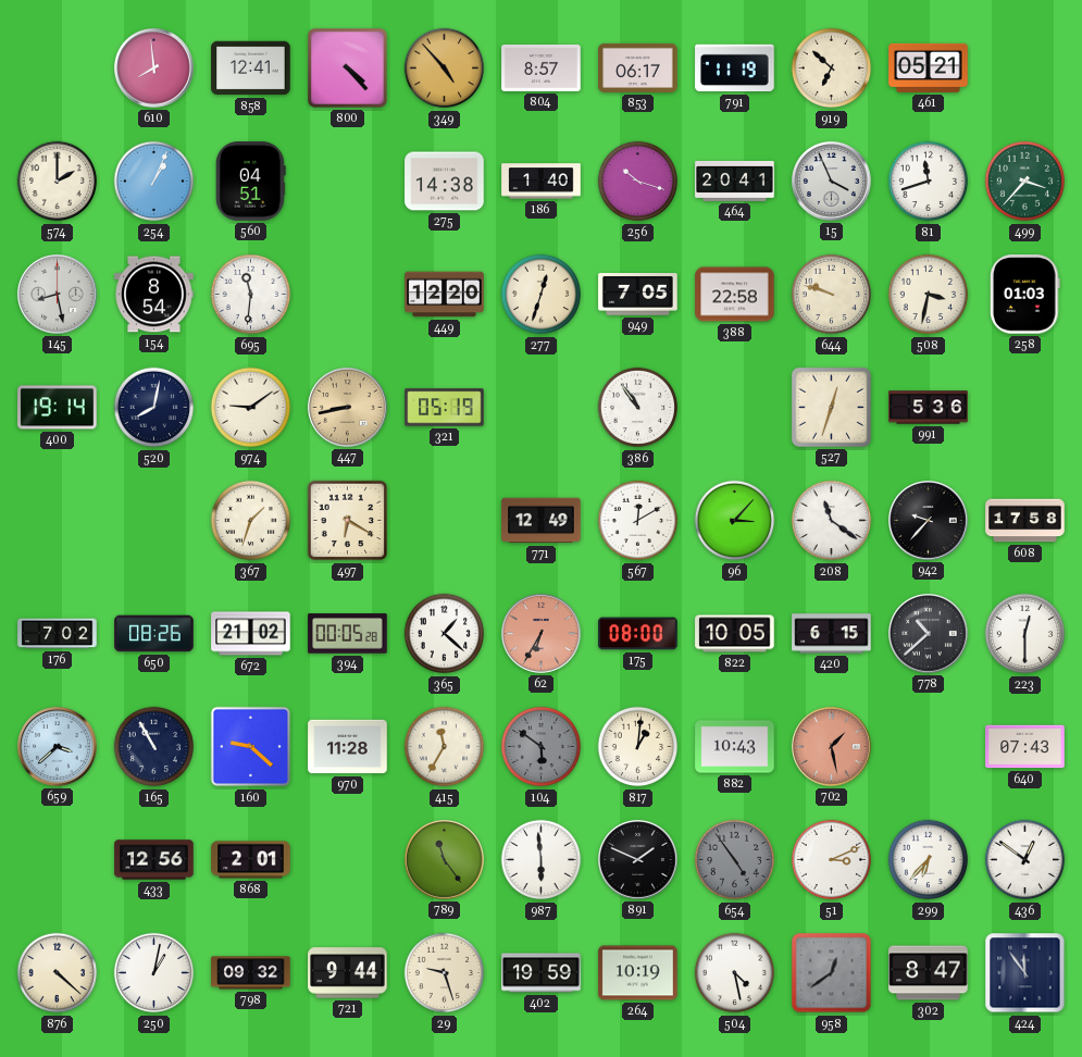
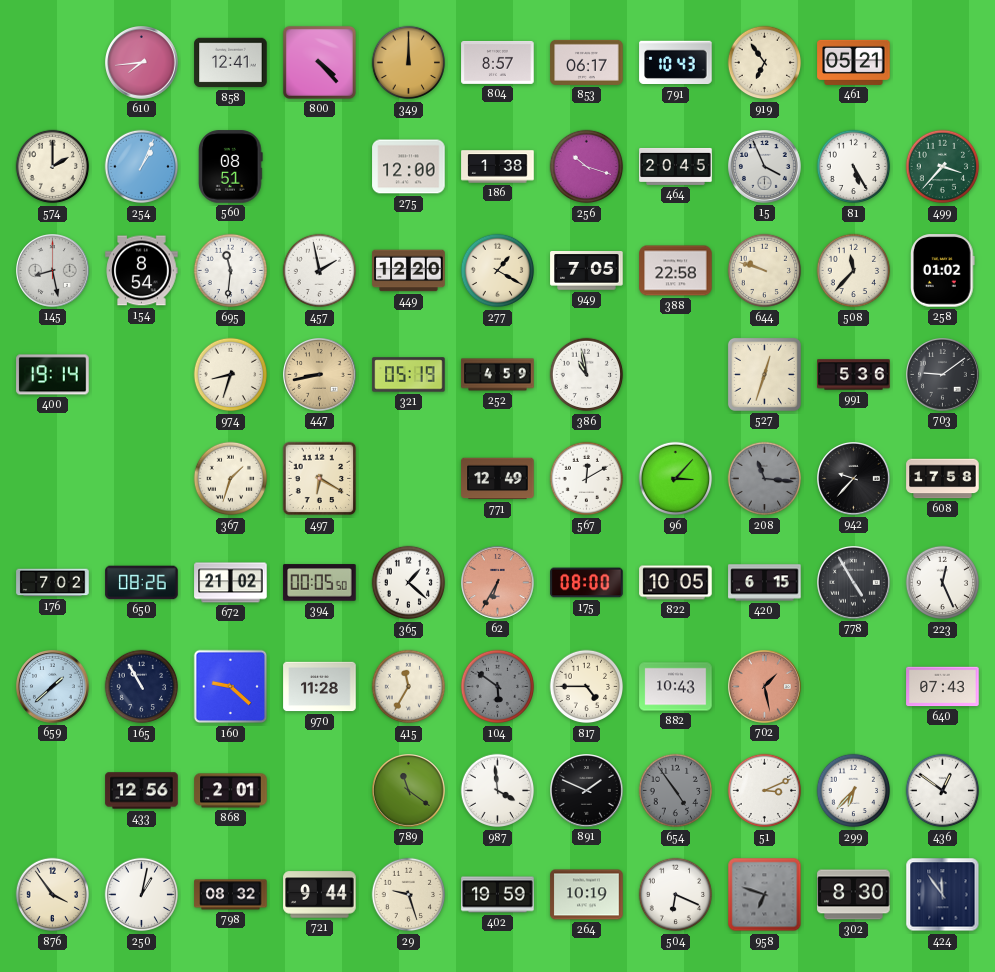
610: 7:59 -> 7:44 (142, 63)
349: 4:53 -> 12:00 (409, 63)
791: 11:19 -> 10:43 (676, 63)
919: 6:52 -> 6:54 (765, 63)
560: 04:51 -> 08:51 (231, 167)
275: 14:38 -> 12:00 (409, 167)
186: 1:40 -> 1:38 (498, 167)
464: 20:41 -> 20:45 (676, 166)
81: 11:42 -> 5:25 (854, 167)
457: none -> 1:58 (320, 271)
277: 12:33 -> 1:20 (498, 271)
508: 3:32 -> 11:37 (854, 271)
258: 01:03 -> 01:02 (943, 271)
520: 8:02 -> none (154, 408)
974: 9:09 -> 8:33 (231, 375)
252: none -> 4:59 (498, 375)
386: 10:54 -> 10:58 (587, 375)
703: none -> 9:09 (943, 375)
208: 11:21 -> 11:16 (765, 479)
208 dial: white -> grey (765, 479)
394: 00:05:28 -> 00:05:50 (320, 583)
778: 10:38 -> 4:55 (854, 583)
223: 12:30 -> 12:26 (943, 583)
659: 3:38 -> 1:38 (53, 687)
817: 1:01 -> 4:45 (587, 687)
789: 11:24 -> 11:21 (409, 791)
987: 5:59 -> 3:59 (498, 791)
876: 4:22 -> 3:54 (53, 895)
798: 09:32 -> 08:32 (231, 895)
504: 4:28 -> 6:19 (676, 895)
958: 12:39 -> 6:48 (765, 895)
302: 8:47 -> 8:30 (854, 895)
